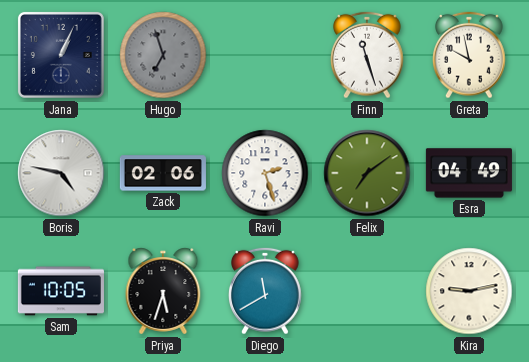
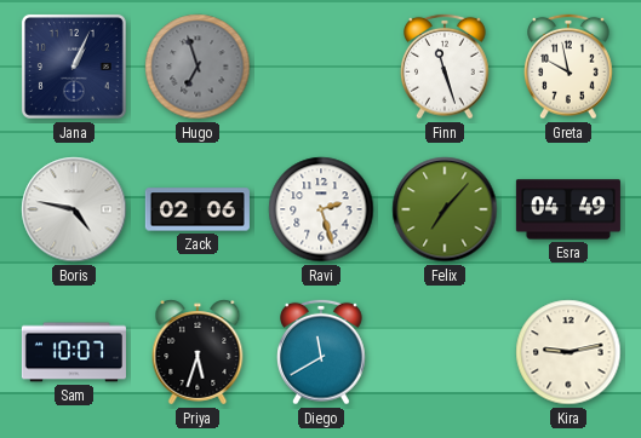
Felix: 7:09 -> 7:07 (445, 209)
Sam: 10:05 -> 10:07 (74, 352)
